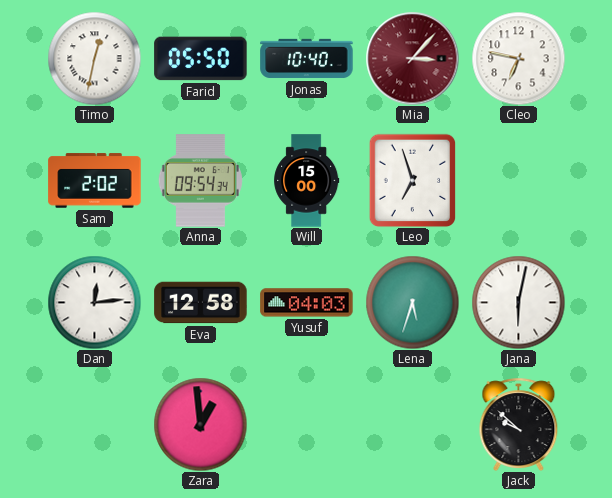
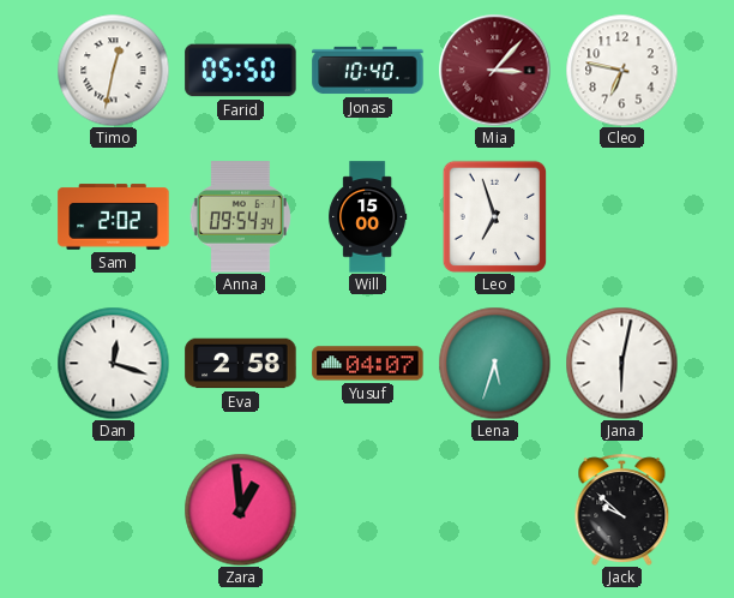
Dan: 12:14 -> 12:18 (113, 363)
Eva: 12:58 -> 2:58 (241, 364)
Yusuf: 04:03 -> 04:07 (368, 364)
